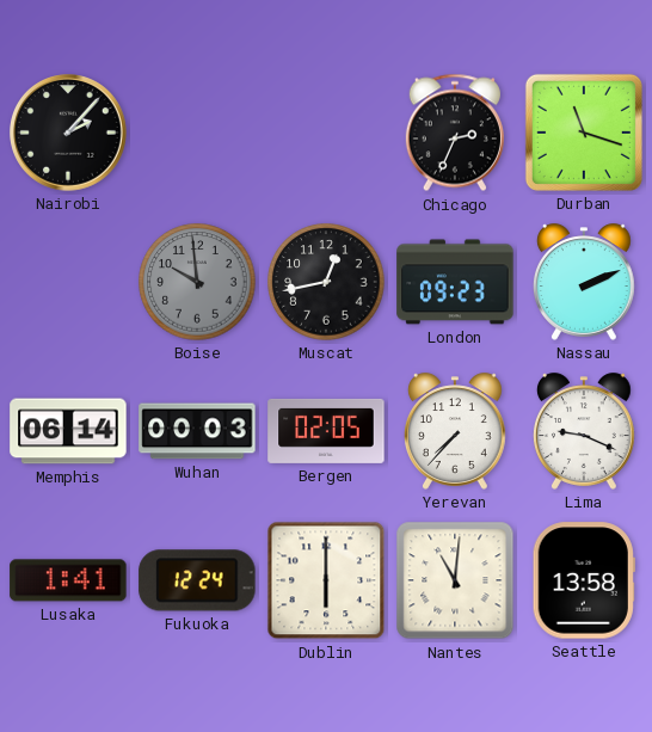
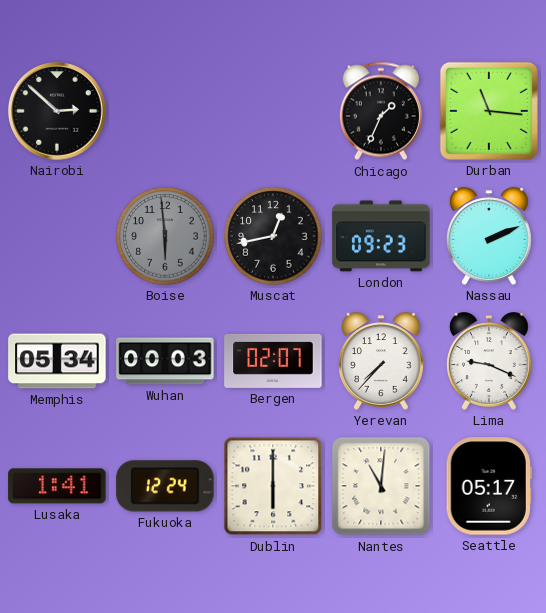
Nairobi: 2:07 -> 2:52 (58, 112)
Chicago: 2:34 -> 1:34 (381, 111)
Durban: 11:18 -> 11:16 (489, 111)
Boise: 9:59 -> 5:59 (165, 236)
Memphis: 06:14 -> 05:34 (57, 361)
Bergen: 02:05 -> 02:07 (273, 361)
Seattle: 13:58 -> 05:17 (489, 486)
